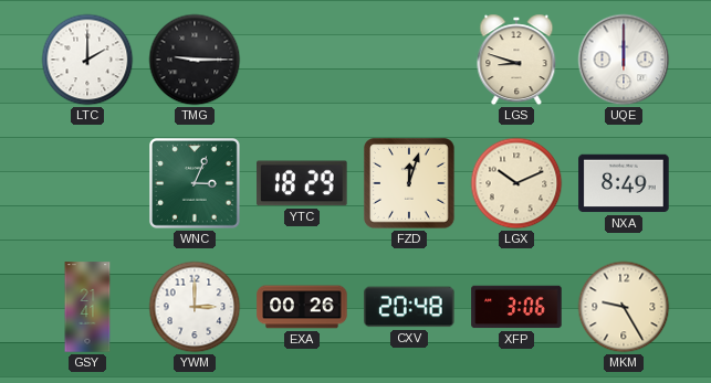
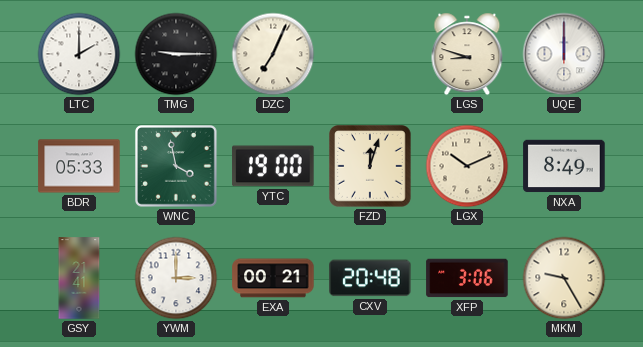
DZC: none -> 7:04 (273, 54)
BDR: none -> 05:33 (79, 166)
WNC: 3:04 -> 3:58 (177, 167)
YTC: 18:29 -> 19:00 (273, 166)
EXA: 00:26 -> 00:21 (273, 278)
